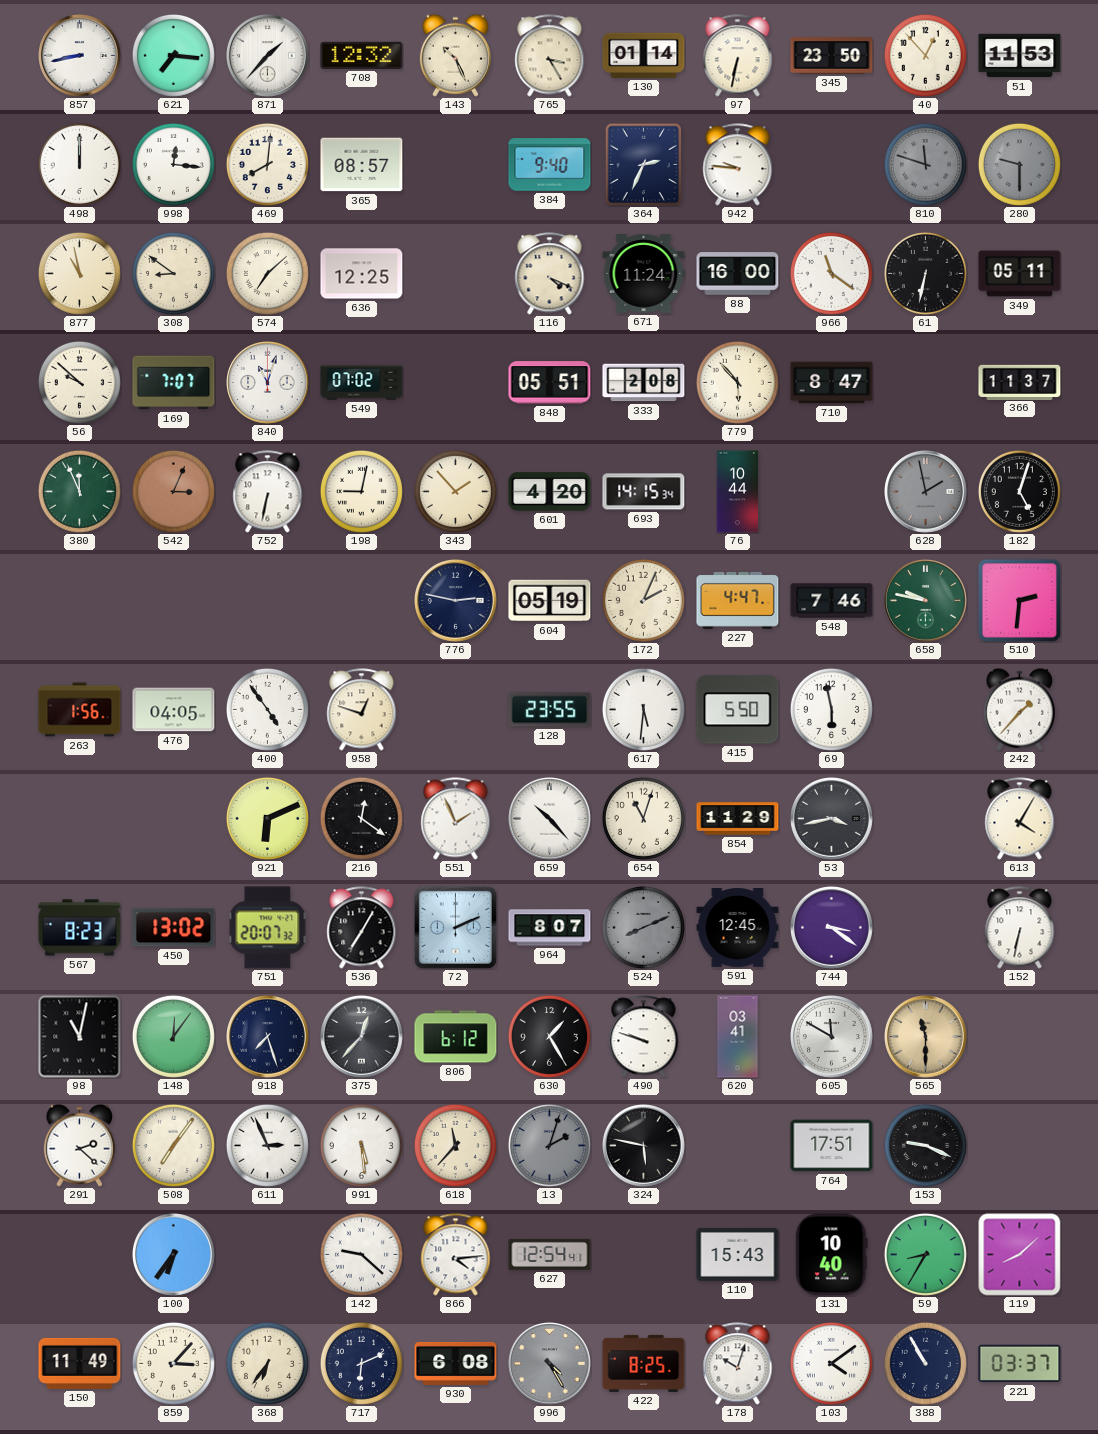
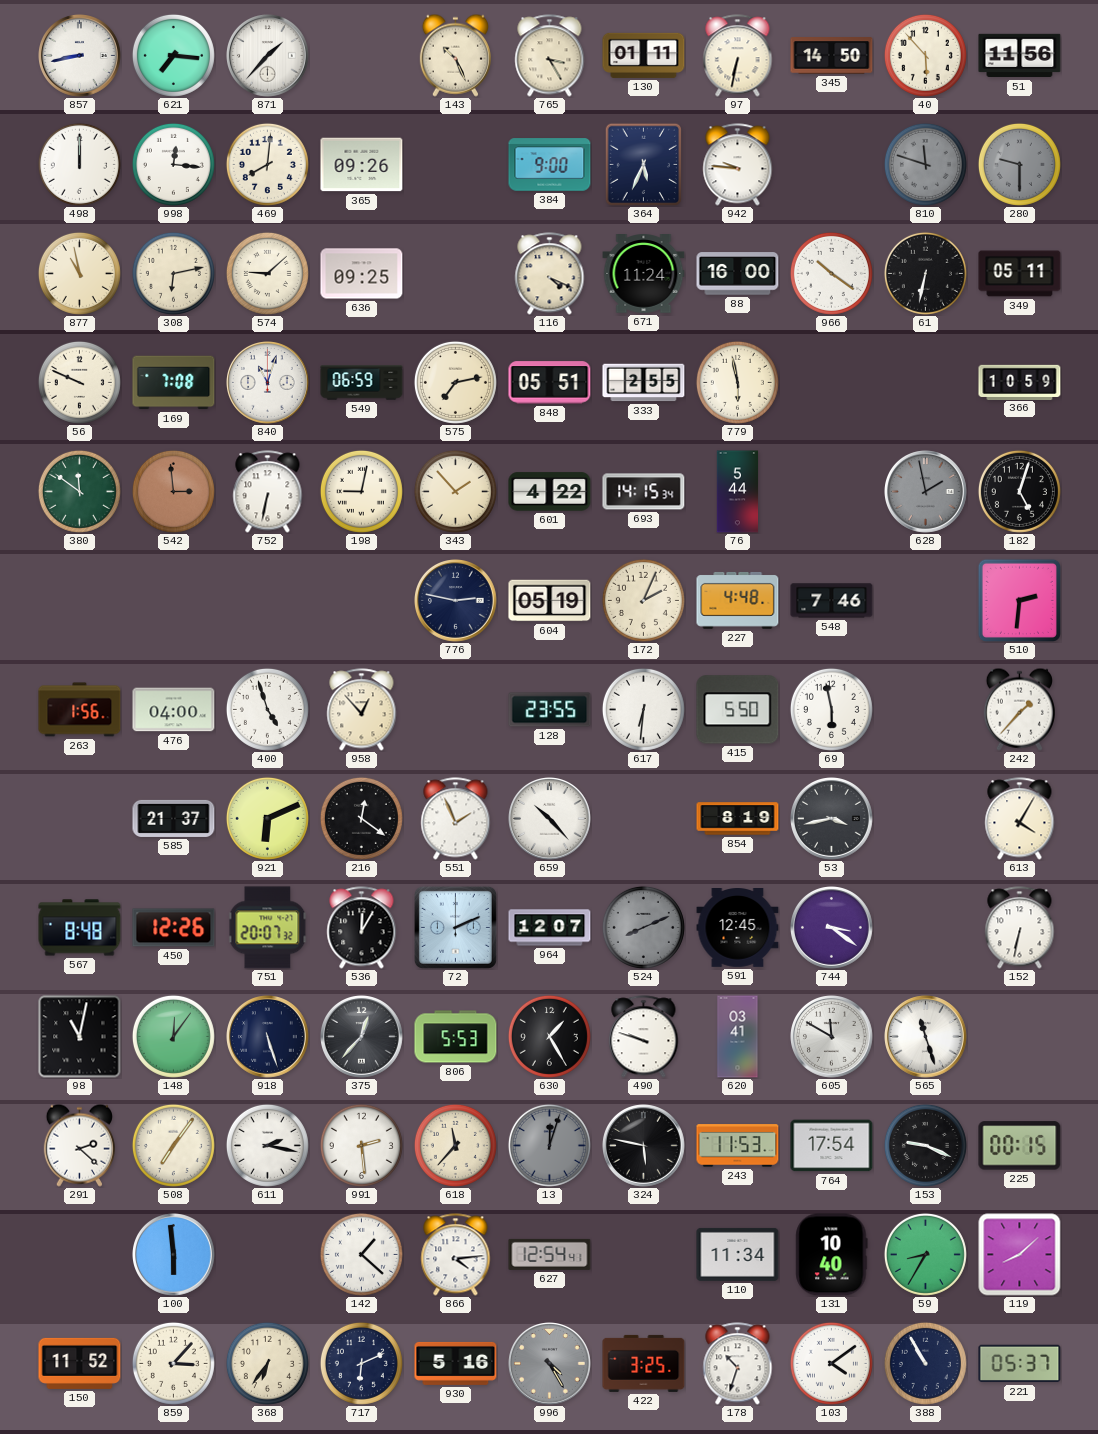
708: 12:32 -> none (362, 55)
130: 01:14 -> 01:11 (644, 55)
345: 23:50 -> 14:50 (832, 56)
40: 12:53 -> 5:53 (925, 55)
51: 11:53 -> 11:56 (1020, 56)
365: 08:57 -> 09:26 (362, 165)
384: 9:40 -> 9:00 (550, 165)
364: 2:34 -> 5:34 (643, 164)
308: 8:51 -> 6:13 (173, 273)
574: 7:08 -> 9:08 (267, 273)
636: 12:25 -> 09:25 (362, 274)
966: 11:21 -> 10:21 (831, 273)
56: 9:52 -> 9:49 (79, 382)
169: 7:07 -> 7:08 (174, 383)
549: 07:02 -> 06:59 (362, 383)
575: none -> 7:13 (455, 382)
333: 2:08 -> 2:55 (644, 383)
779: 5:53 -> 5:58 (737, 382)
710: 8:47 -> none (832, 383)
366: 11:37 -> 10:59 (1020, 382)
380: 11:56 -> 11:51 (79, 491)
542: 3:04 -> 2:59 (173, 491)
601: 4:20 -> 4:22 (550, 492)
76: 10:44 -> 5:44 (738, 492)
227: 4:47 -> 4:48 (738, 600)
658: 9:47 -> none (926, 601)
476: 04:05 -> 04:00 (174, 710)
400: 4:54 -> 4:57 (267, 709)
958: 12:48 -> 12:53 (362, 710)
617: 5:31 -> 6:31 (643, 709)
585: none -> 21:37 (174, 818)
654: 11:03 -> none (643, 818)
854: 11:29 -> 8:19 (738, 819)
567: 8:23 -> 8:48 (80, 928)
450: 13:02 -> 12:26 (174, 928)
536: 7:05 -> 12:05 (362, 928)
964: 8:07 -> 12:07 (550, 928)
918: 7:27 -> 5:27 (268, 1037)
806: 6:12 -> 5:53 (456, 1037)
565: 11:30 -> 11:27 (926, 1037)
565 dial: champagne -> white (926, 1037)
611: 2:56 -> 2:17 (267, 1145)
991: 5:29 -> 2:29 (361, 1145)
13: 2:03 -> 12:03 (549, 1145)
243: none -> 11:53 (738, 1146)
764: 17:51 -> 17:54 (832, 1146)
225: none -> 00:15 (1020, 1146)
100: 6:36 -> 5:59 (174, 1255)
142: 9:22 -> 1:22 (361, 1254)
110: 15:43 -> 11:34 (738, 1254)
150: 11:49 -> 11:52 (80, 1363)
930: 6:08 -> 5:16 (456, 1363)
422: 8:25 -> 3:25 (644, 1363)
178: 10:03 -> 10:33 (738, 1364)
221: 03:37 -> 05:37 (1020, 1364)
